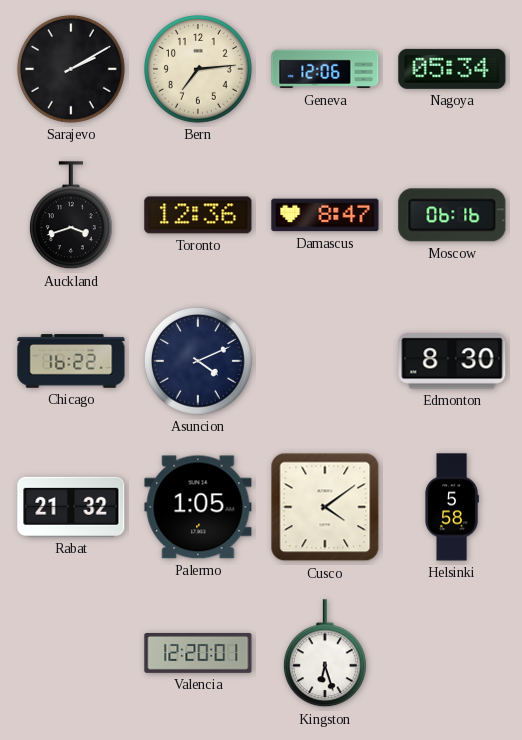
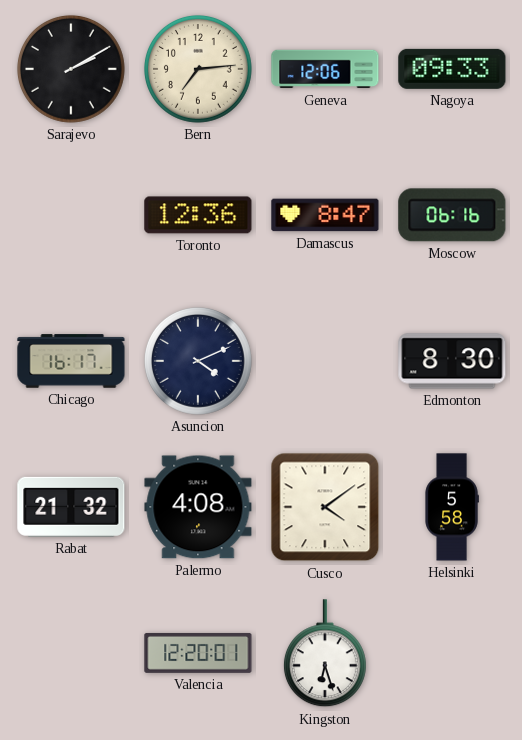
Nagoya: 05:34 -> 09:33 (452, 69)
Auckland: 3:42 -> none (71, 216)
Chicago: 16:22 -> 16:17 (71, 361)
Palermo: 1:05 -> 4:08 (198, 507)
